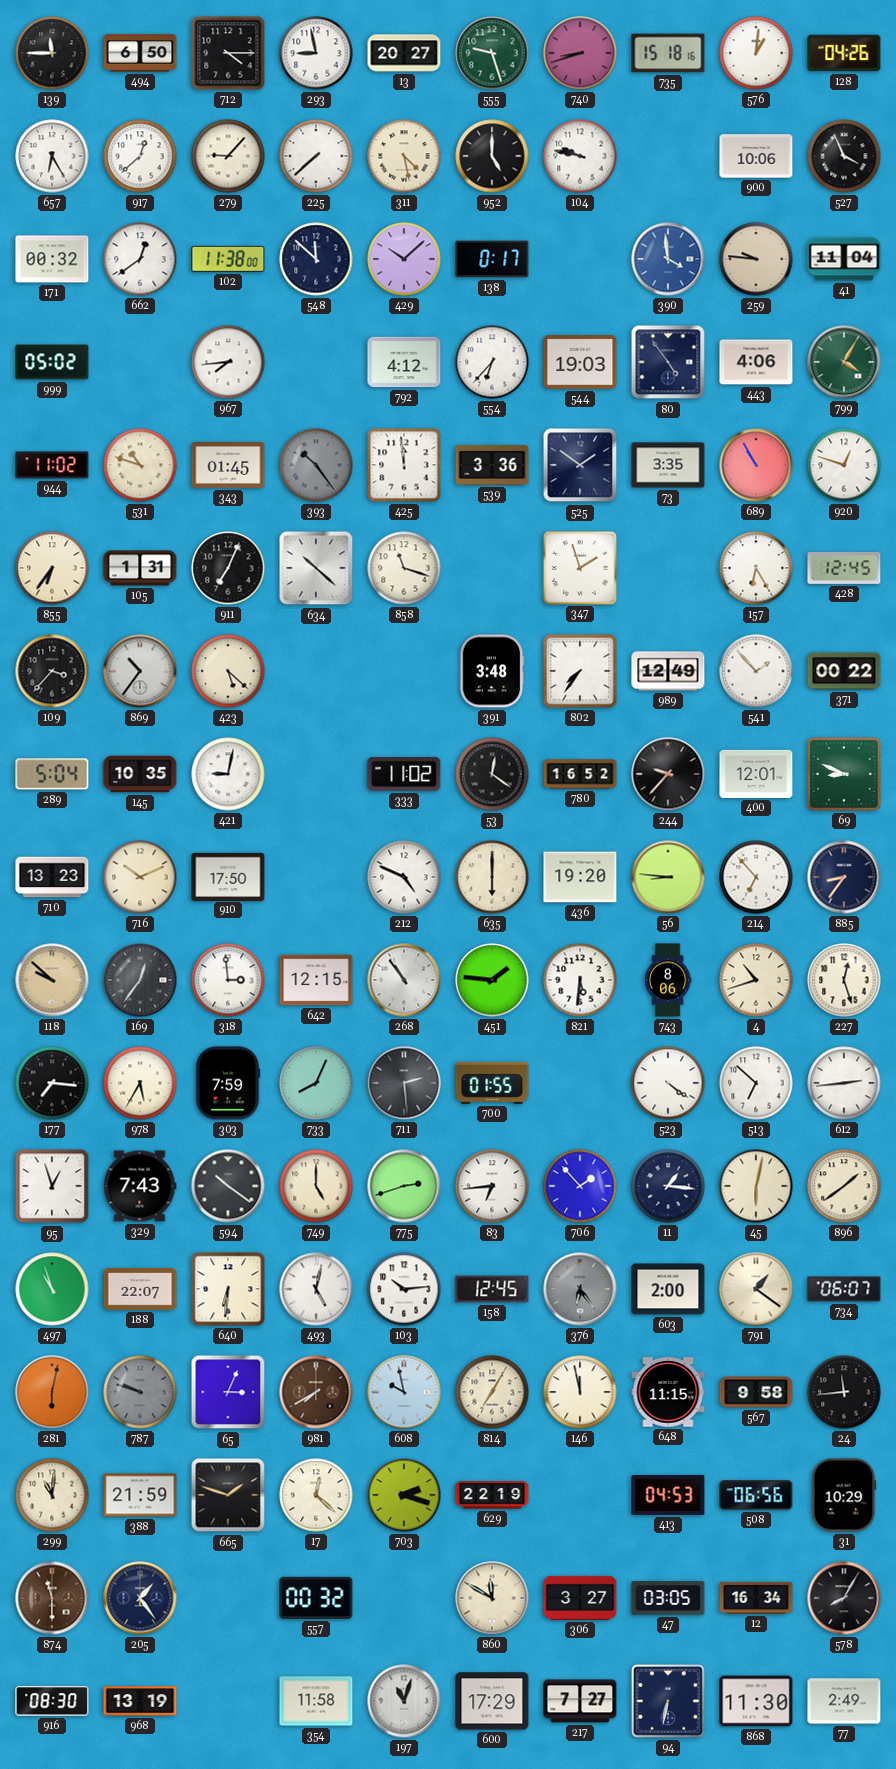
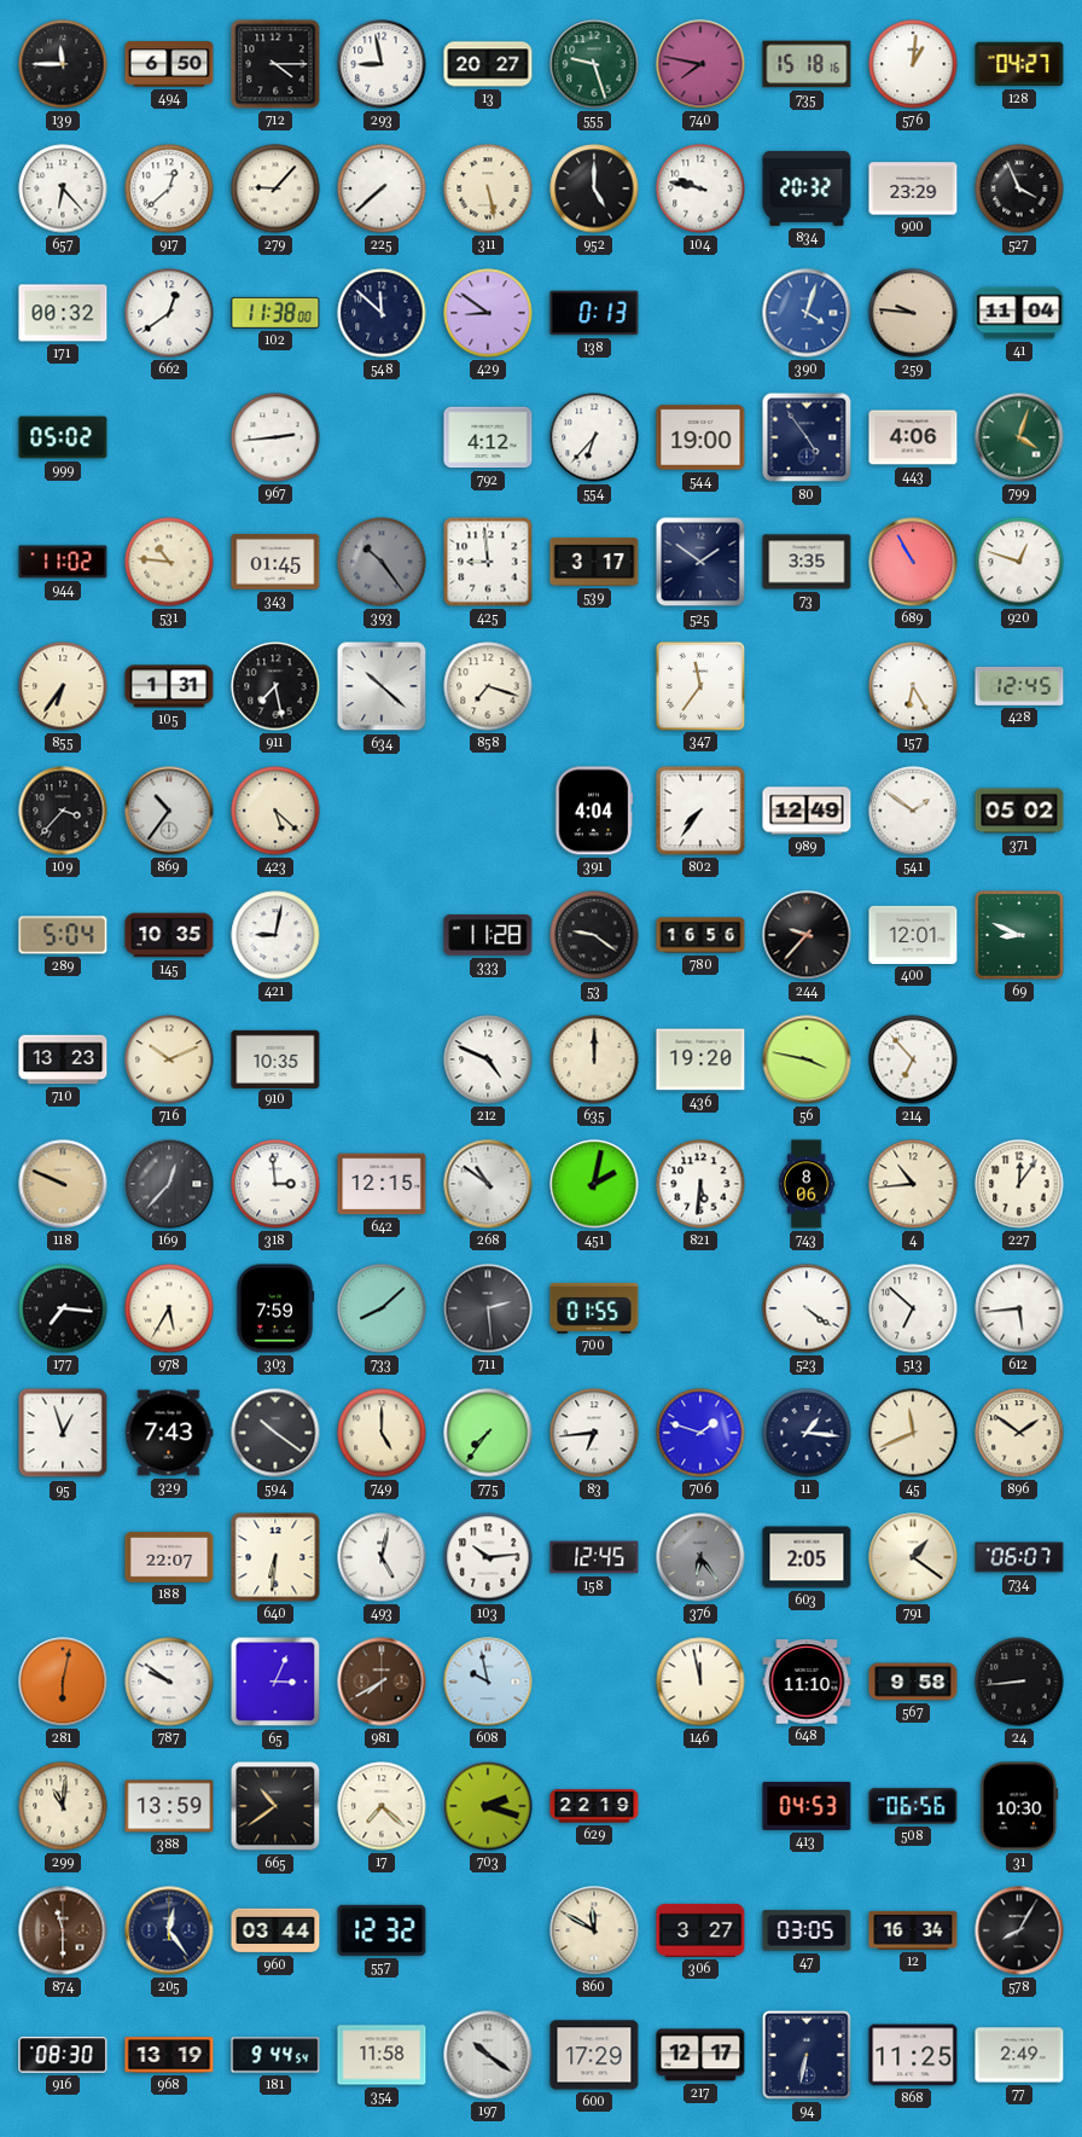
740: 8:42 -> 7:47 (700, 64)
128: 04:26 -> 04:27 (1019, 64)
657: 6:25 -> 6:23 (63, 188)
311: 4:28 -> 5:28 (488, 188)
834: none -> 20:32 (807, 188)
900: 10:06 -> 23:29 (913, 188)
429: 10:08 -> 8:51 (488, 313)
138: 0:17 -> 0:13 (594, 313)
390: 3:59 -> 4:03 (807, 313)
967: 7:44 -> 2:44 (275, 437)
544: 19:03 -> 19:00 (700, 437)
799: 4:05 -> 4:03 (1019, 437)
531: 10:48 -> 10:46 (169, 562)
425: 11:59 -> 8:59 (488, 562)
539: 3:36 -> 3:17 (594, 562)
911: 7:04 -> 7:28 (275, 686)
858: 11:18 -> 7:18 (488, 686)
347: 1:57 -> 11:36 (699, 685)
391: 3:48 -> 4:04 (594, 811)
541: 1:53 -> 1:51 (913, 811)
371: 00:22 -> 05:02 (1019, 811)
333: 11:02 -> 11:28 (488, 935)
53: 12:21 -> 9:21 (594, 935)
780: 16:52 -> 16:56 (700, 935)
910: 17:50 -> 10:35 (275, 1058)
635: 6:00 -> 12:00 (594, 1059)
56: 8:46 -> 3:47 (807, 1059)
885: 8:36 -> none (844, 877)
118: 9:52 -> 9:49 (63, 1184)
169: 12:36 -> 12:37 (169, 1184)
268: 10:54 -> 10:51 (488, 1184)
451: 1:46 -> 2:02 (594, 1184)
4: 10:42 -> 10:44 (913, 1184)
227: 12:27 -> 12:06 (1019, 1184)
733: 8:04 -> 8:08 (382, 1308)
612: 2:44 -> 5:44 (1019, 1308)
775: 2:42 -> 7:36 (488, 1433)
706: 1:53 -> 1:48 (700, 1433)
45: 6:02 -> 11:41 (913, 1433)
896: 1:39 -> 1:51 (1019, 1433)
497: 10:57 -> none (52, 1289)
603: 2:00 -> 2:05 (807, 1557)
787: 9:48 -> 9:51 (169, 1682)
787 dial: grey -> white (169, 1682)
814: 7:05 -> none (492, 1392)
648: 11:15 -> 11:10 (807, 1682)
24: 11:44 -> 8:44 (1019, 1682)
388: 21:59 -> 13:59 (169, 1806)
665: 1:48 -> 10:39 (275, 1806)
17: 12:22 -> 7:22 (382, 1806)
31: 10:29 -> 10:30 (1019, 1806)
205: 1:24 -> 12:24 (169, 1930)
960: none -> 03:44 (275, 1930)
557: 00:32 -> 12:32 (382, 1930)
181: none -> 9:44 (275, 2055)
197: 11:03 -> 10:21 (488, 2055)
217: 7:27 -> 12:17 (700, 2055)
868: 11:30 -> 11:25 (913, 2055)
